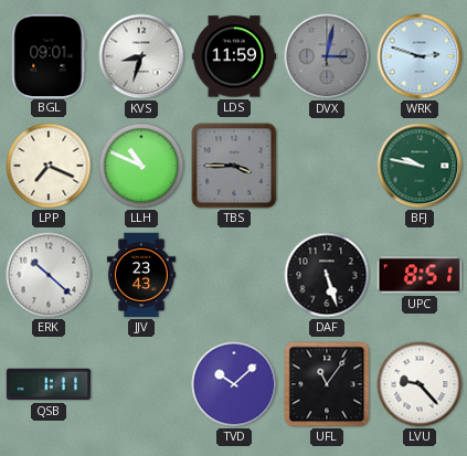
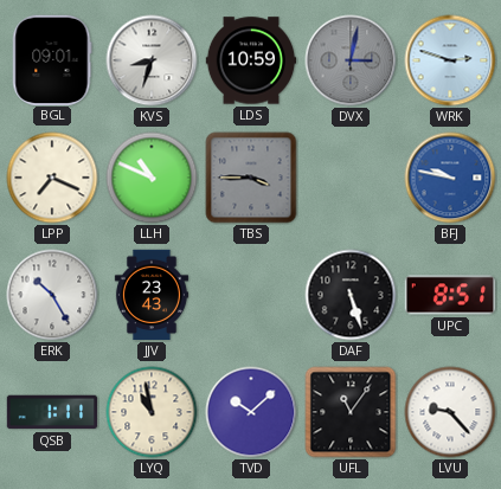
LDS: 11:59 -> 10:59 (251, 60)
BFJ dial: green -> blue (450, 178)
ERK: 10:22 -> 10:25 (52, 295)
LYQ: none -> 10:58 (152, 412)
